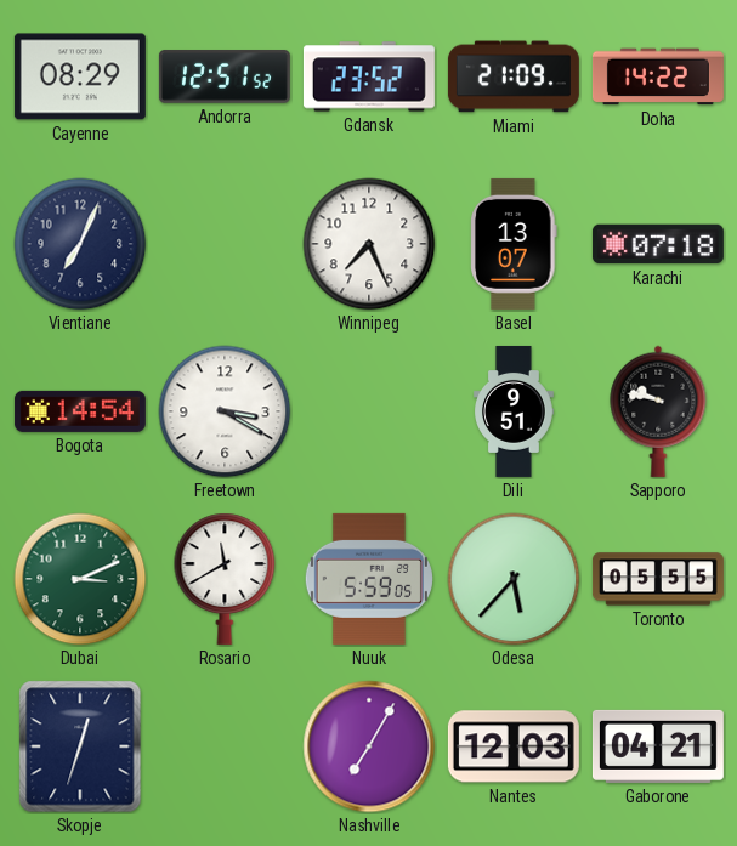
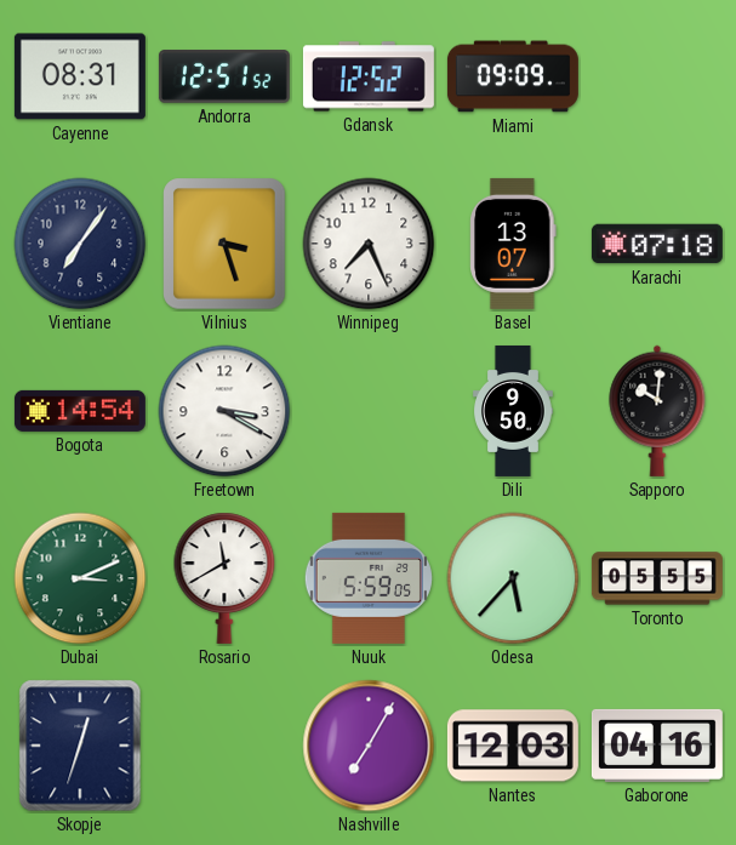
Cayenne: 08:29 -> 08:31 (80, 76)
Gdansk: 23:52 -> 12:52 (369, 76)
Miami: 21:09 -> 09:09 (513, 76)
Doha: 14:22 -> none (658, 76)
Vientiane: 7:04 -> 7:06 (80, 244)
Vilnius: none -> 3:27 (224, 244)
Dili: 9:51 -> 9:50 (513, 411)
Sapporo: 9:47 -> 10:01 (657, 411)
Gaborone: 04:21 -> 04:16 (657, 746)
